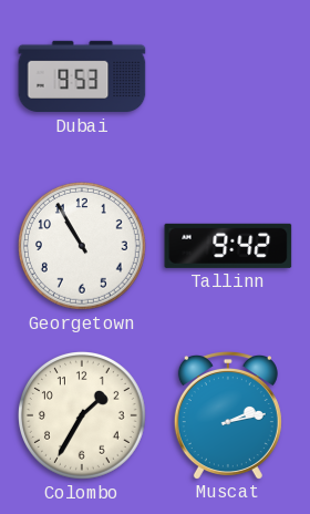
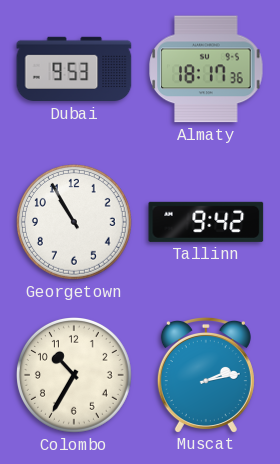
Almaty: none -> 18:17 (206, 69)
Colombo: 1:35 -> 10:35 (75, 376)
